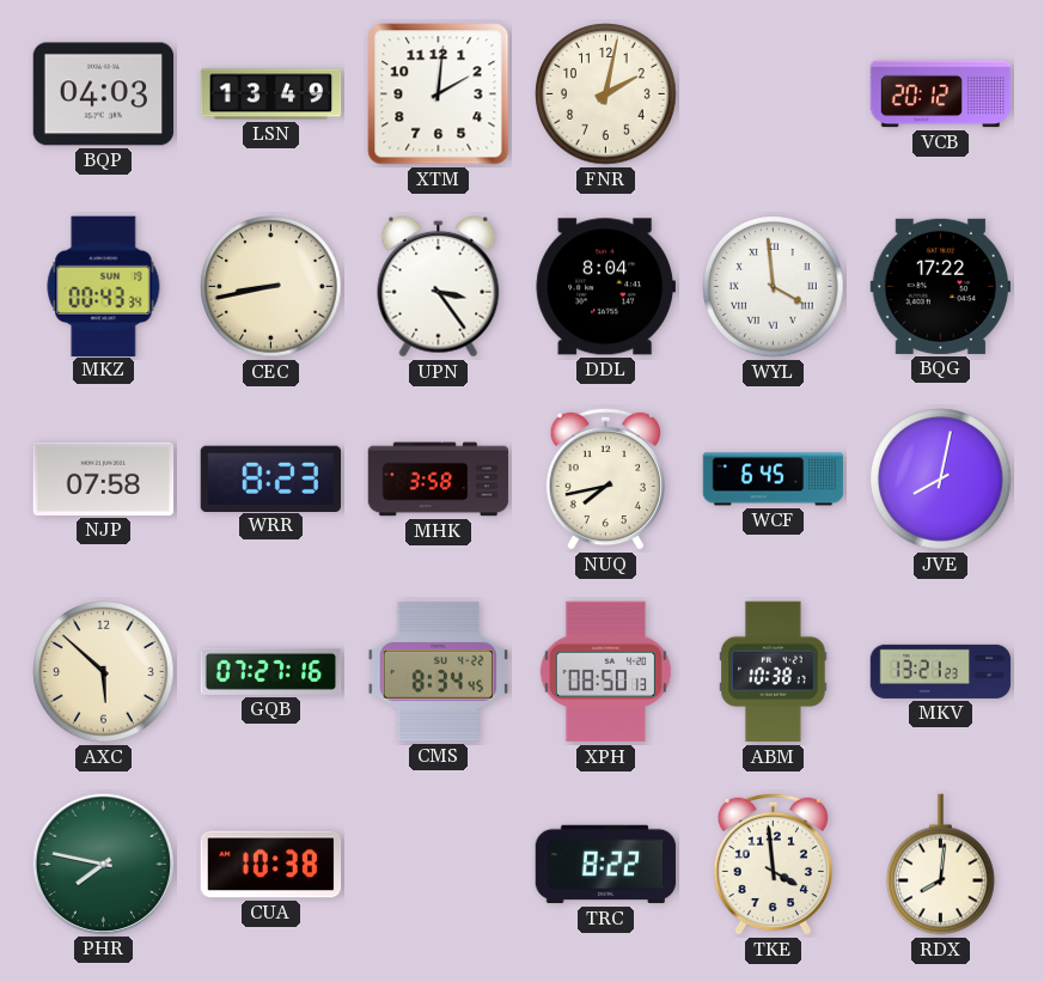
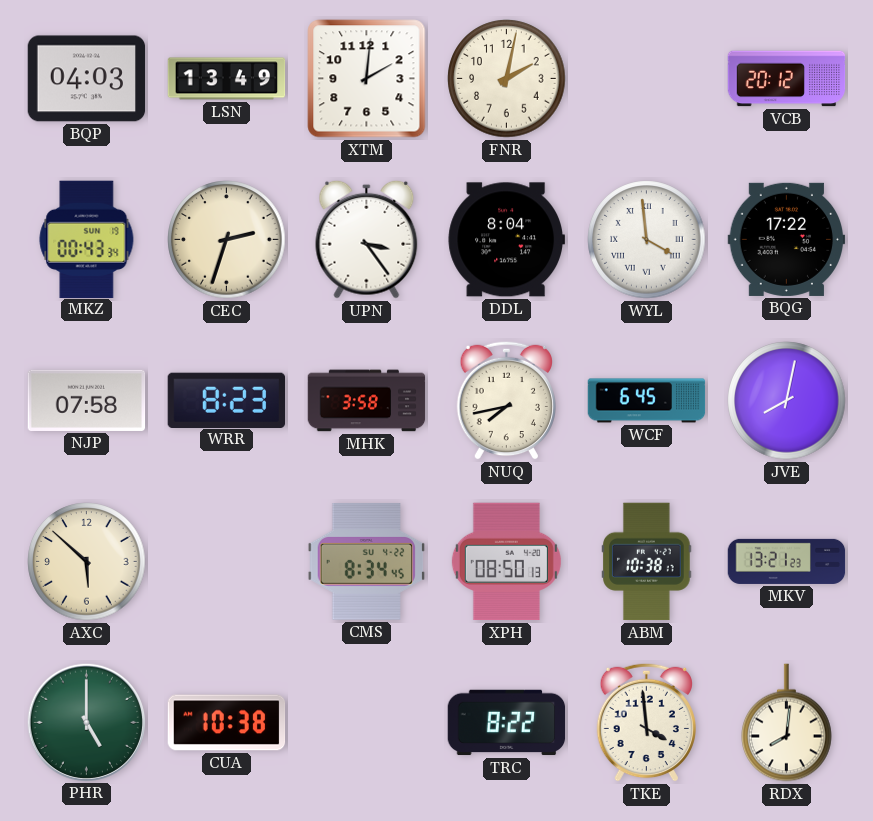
CEC: 8:43 -> 2:33 (227, 240)
GQB: 07:27 -> none (271, 671)
PHR: 7:47 -> 5:00 (86, 722)
